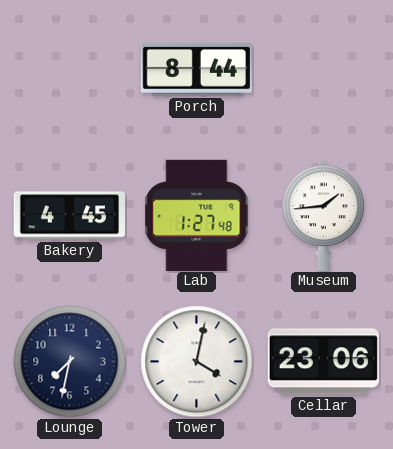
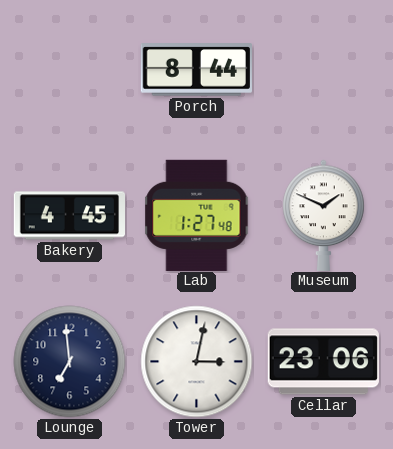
Museum: 1:44 -> 1:49 (324, 215)
Lounge: 7:32 -> 6:59 (70, 362)
Tower: 4:02 -> 3:02 (197, 362)
